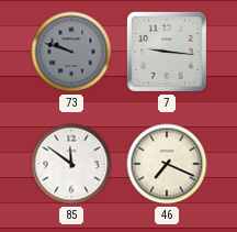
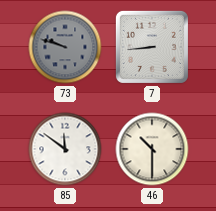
7: 9:16 -> 8:44 (152, 47)
46: 7:19 -> 10:30 (152, 149)
